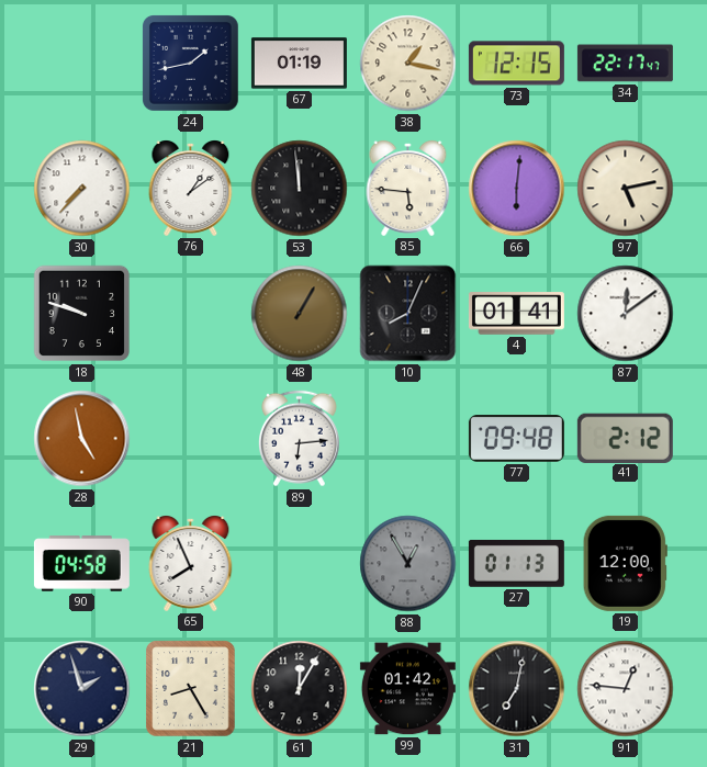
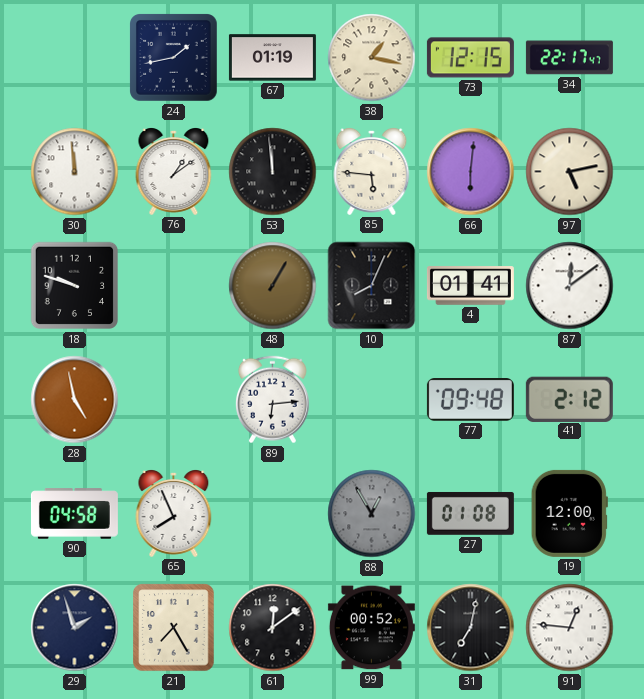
30: 7:37 -> 11:59 (75, 172)
27: 01:13 -> 01:08 (470, 513)
21: 8:25 -> 7:25 (174, 628)
61: 12:05 -> 12:09 (273, 628)
99: 01:42 -> 00:52 (371, 628)
